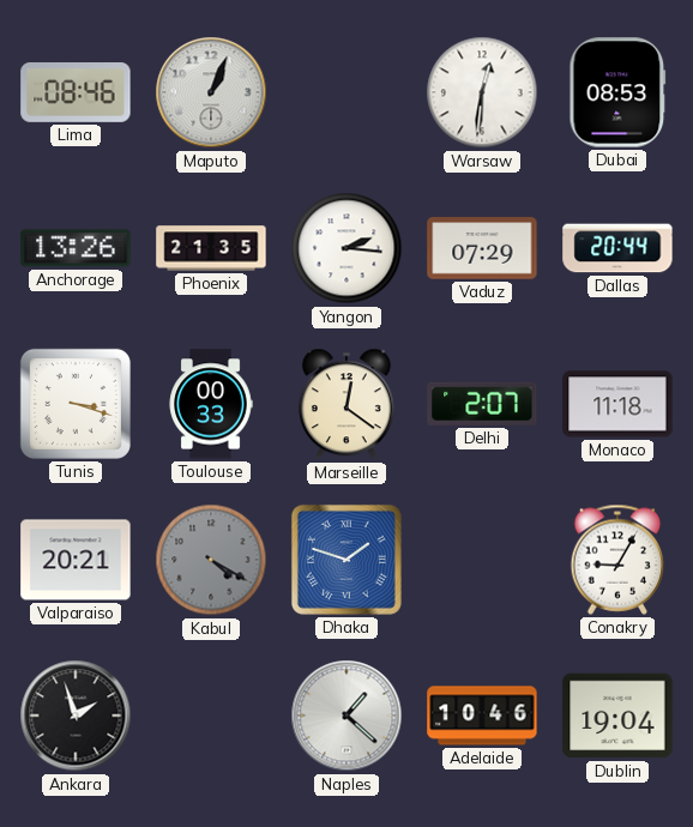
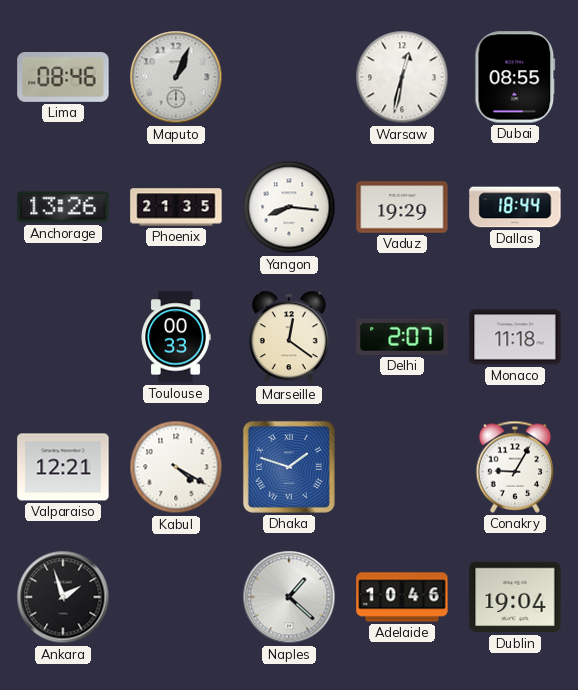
Warsaw: 12:31 -> 12:32 (402, 77)
Dubai: 08:53 -> 08:55 (515, 77)
Yangon: 2:16 -> 8:16 (289, 207)
Vaduz: 07:29 -> 19:29 (402, 207)
Dallas: 20:44 -> 18:44 (515, 207)
Tunis: 3:18 -> none (76, 404)
Valparaiso: 20:21 -> 12:21 (63, 467)
Kabul dial: grey -> white (176, 467)
